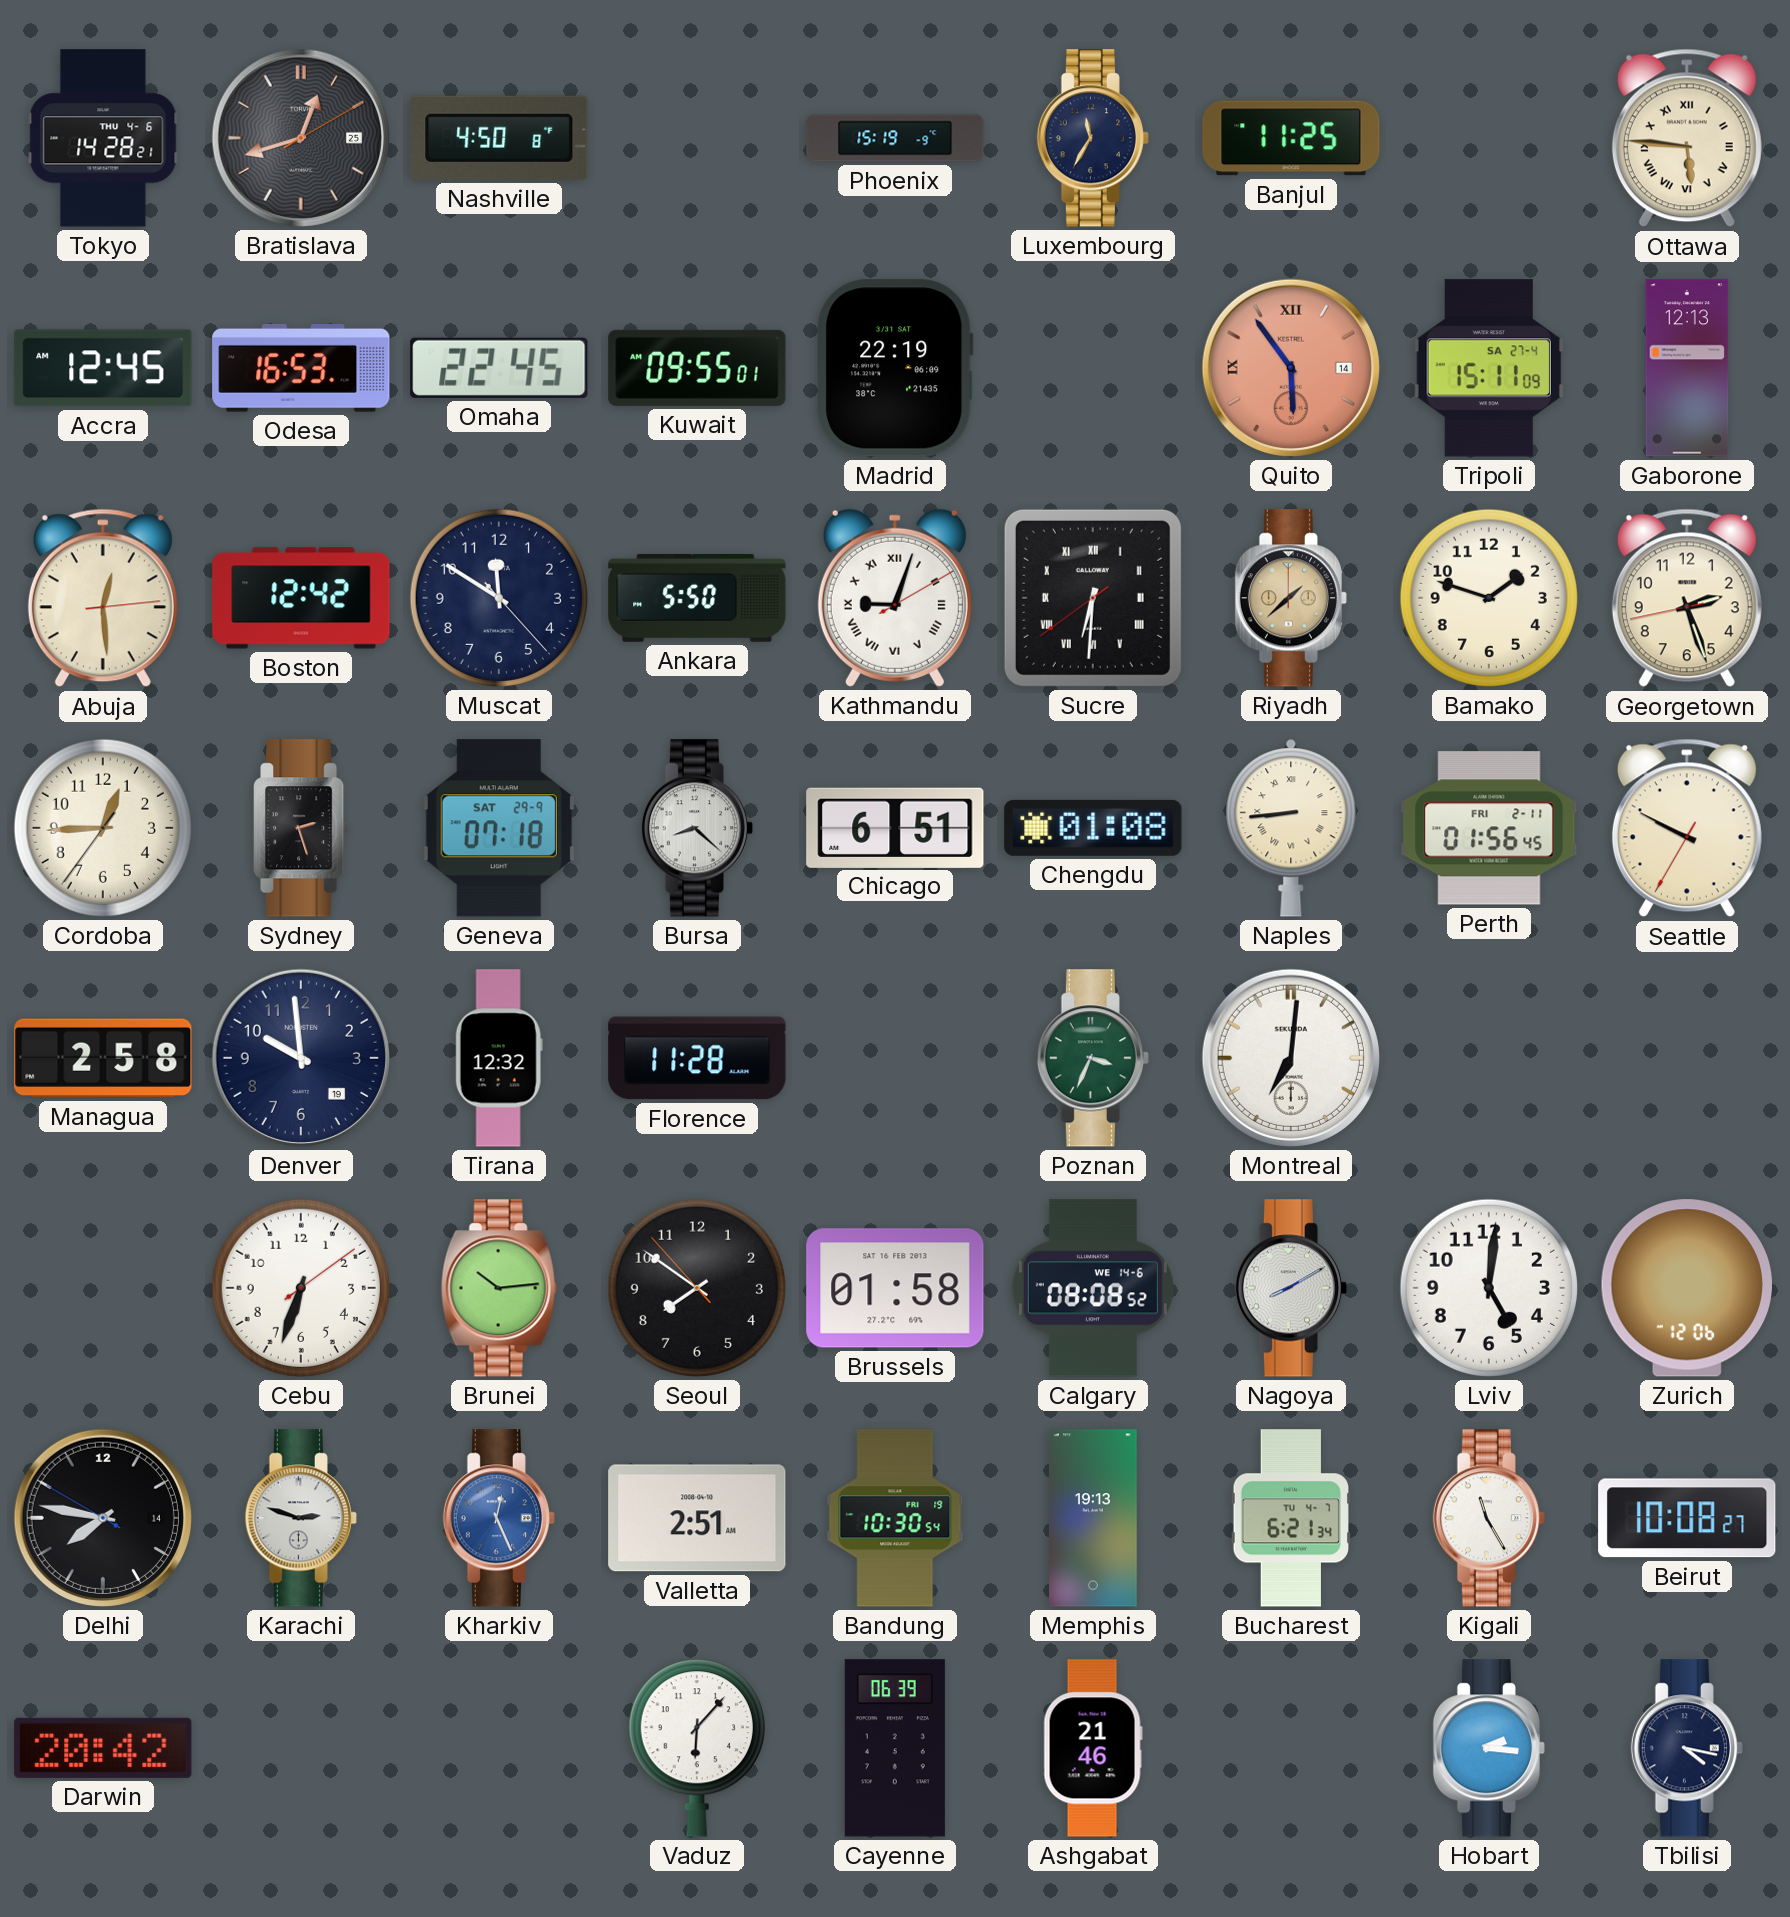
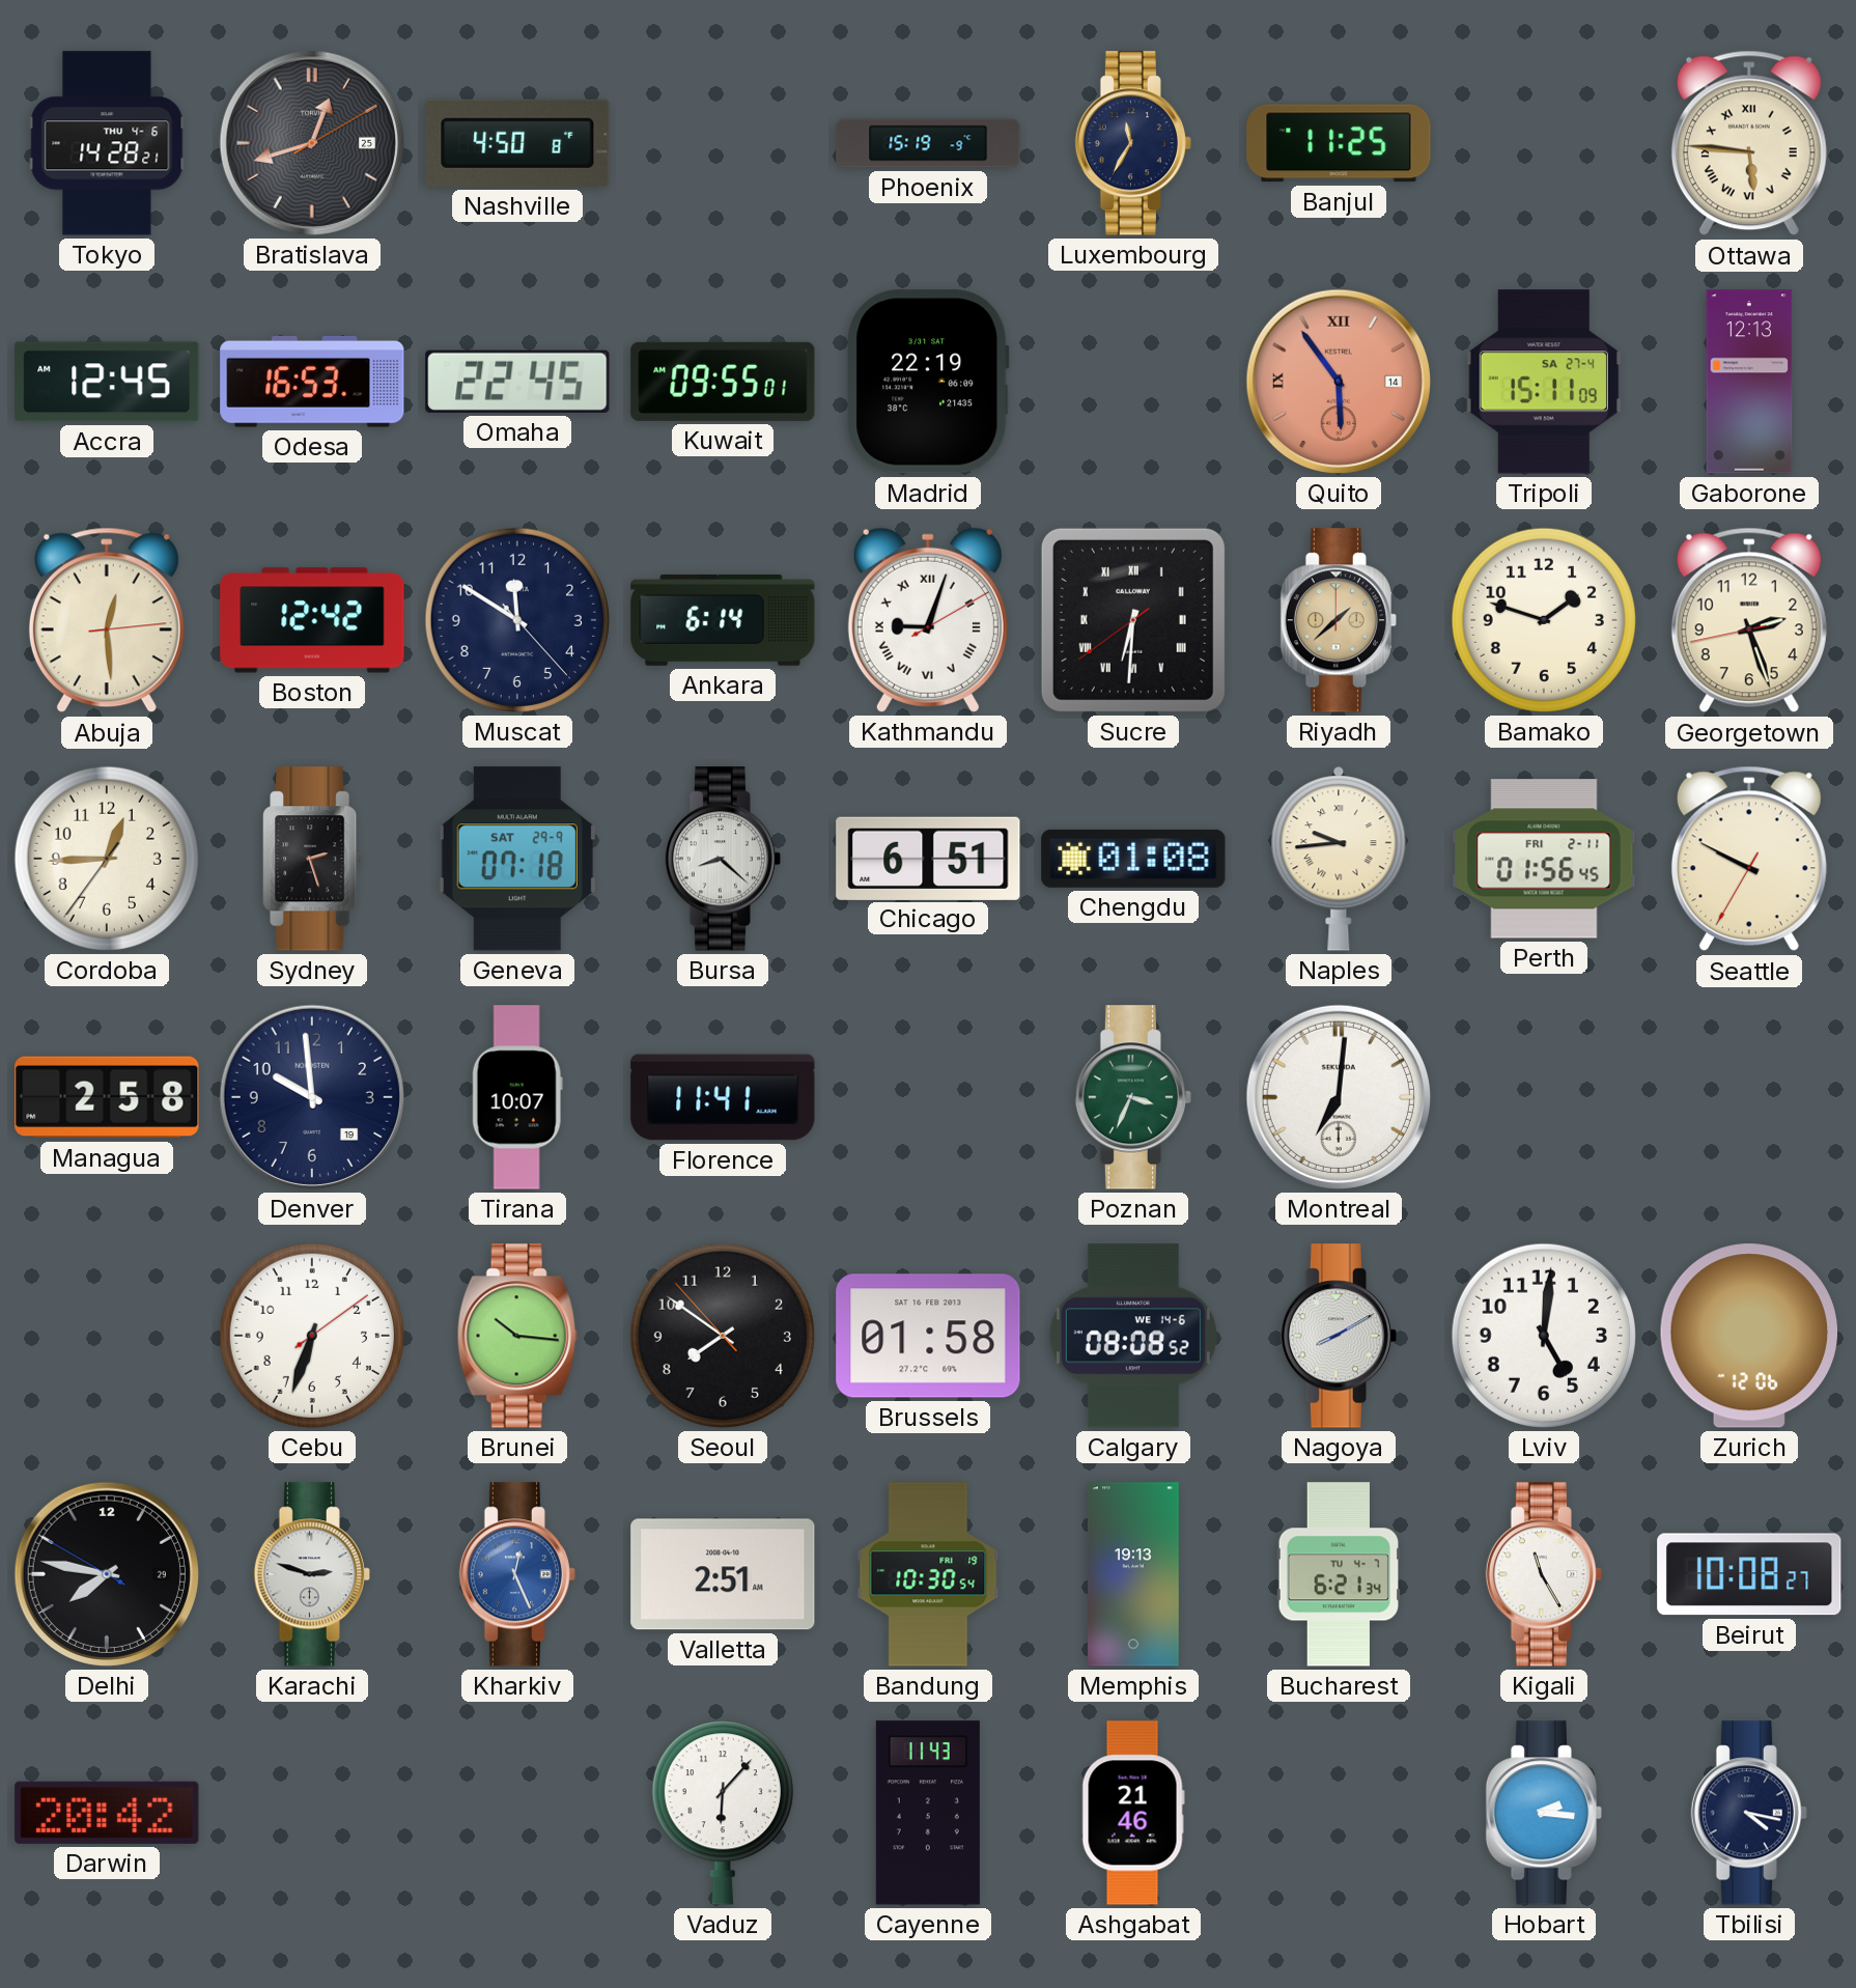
Ankara: 5:50 -> 6:14 (723, 620)
Naples: 8:44 -> 9:44 (1339, 859)
Tirana: 12:32 -> 10:07 (517, 1097)
Florence: 11:28 -> 11:41 (723, 1097)
Brunei: 10:14 -> 10:16 (517, 1336)
Delhi date: 14 -> 29 (107, 1574)
Cayenne: 06:39 -> 11:43 (928, 1813)
